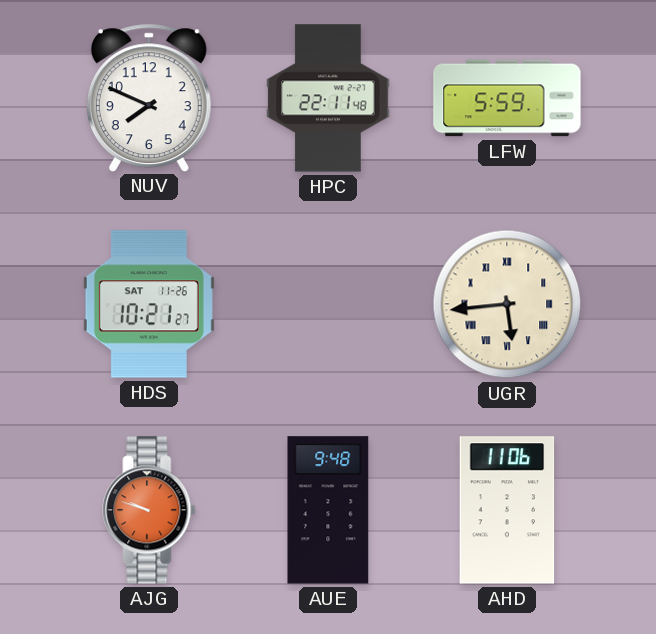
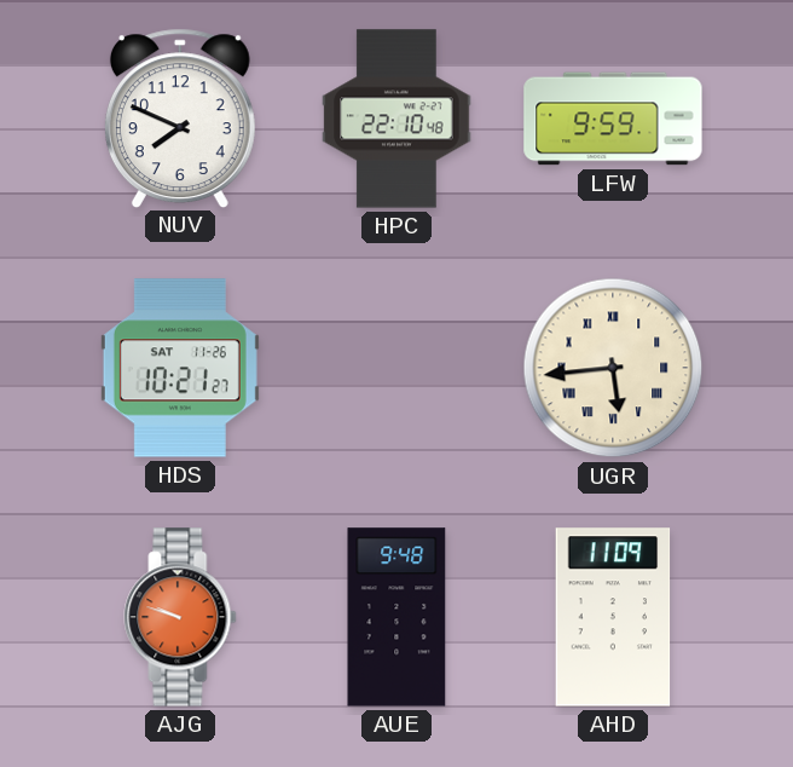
HPC: 22:11 -> 22:10 (396, 119)
LFW: 5:59 -> 9:59 (613, 119)
AHD: 11:06 -> 11:09 (613, 617)
